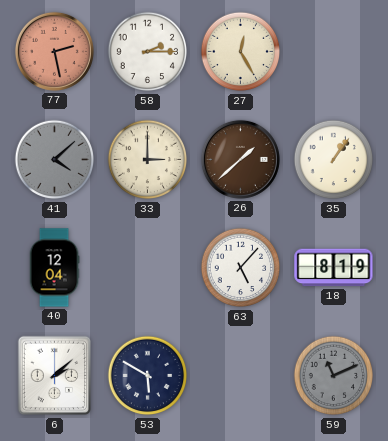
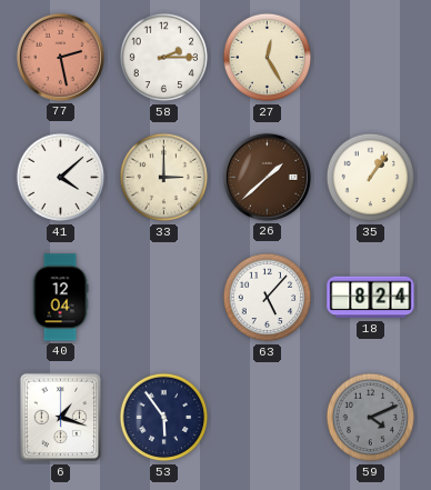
41 dial: grey -> white (61, 178)
18: 8:19 -> 8:24 (371, 298)
6: 2:08 -> 1:18 (61, 418)
53: 5:50 -> 5:54 (164, 418)
59: 11:11 -> 4:11 (371, 418)
